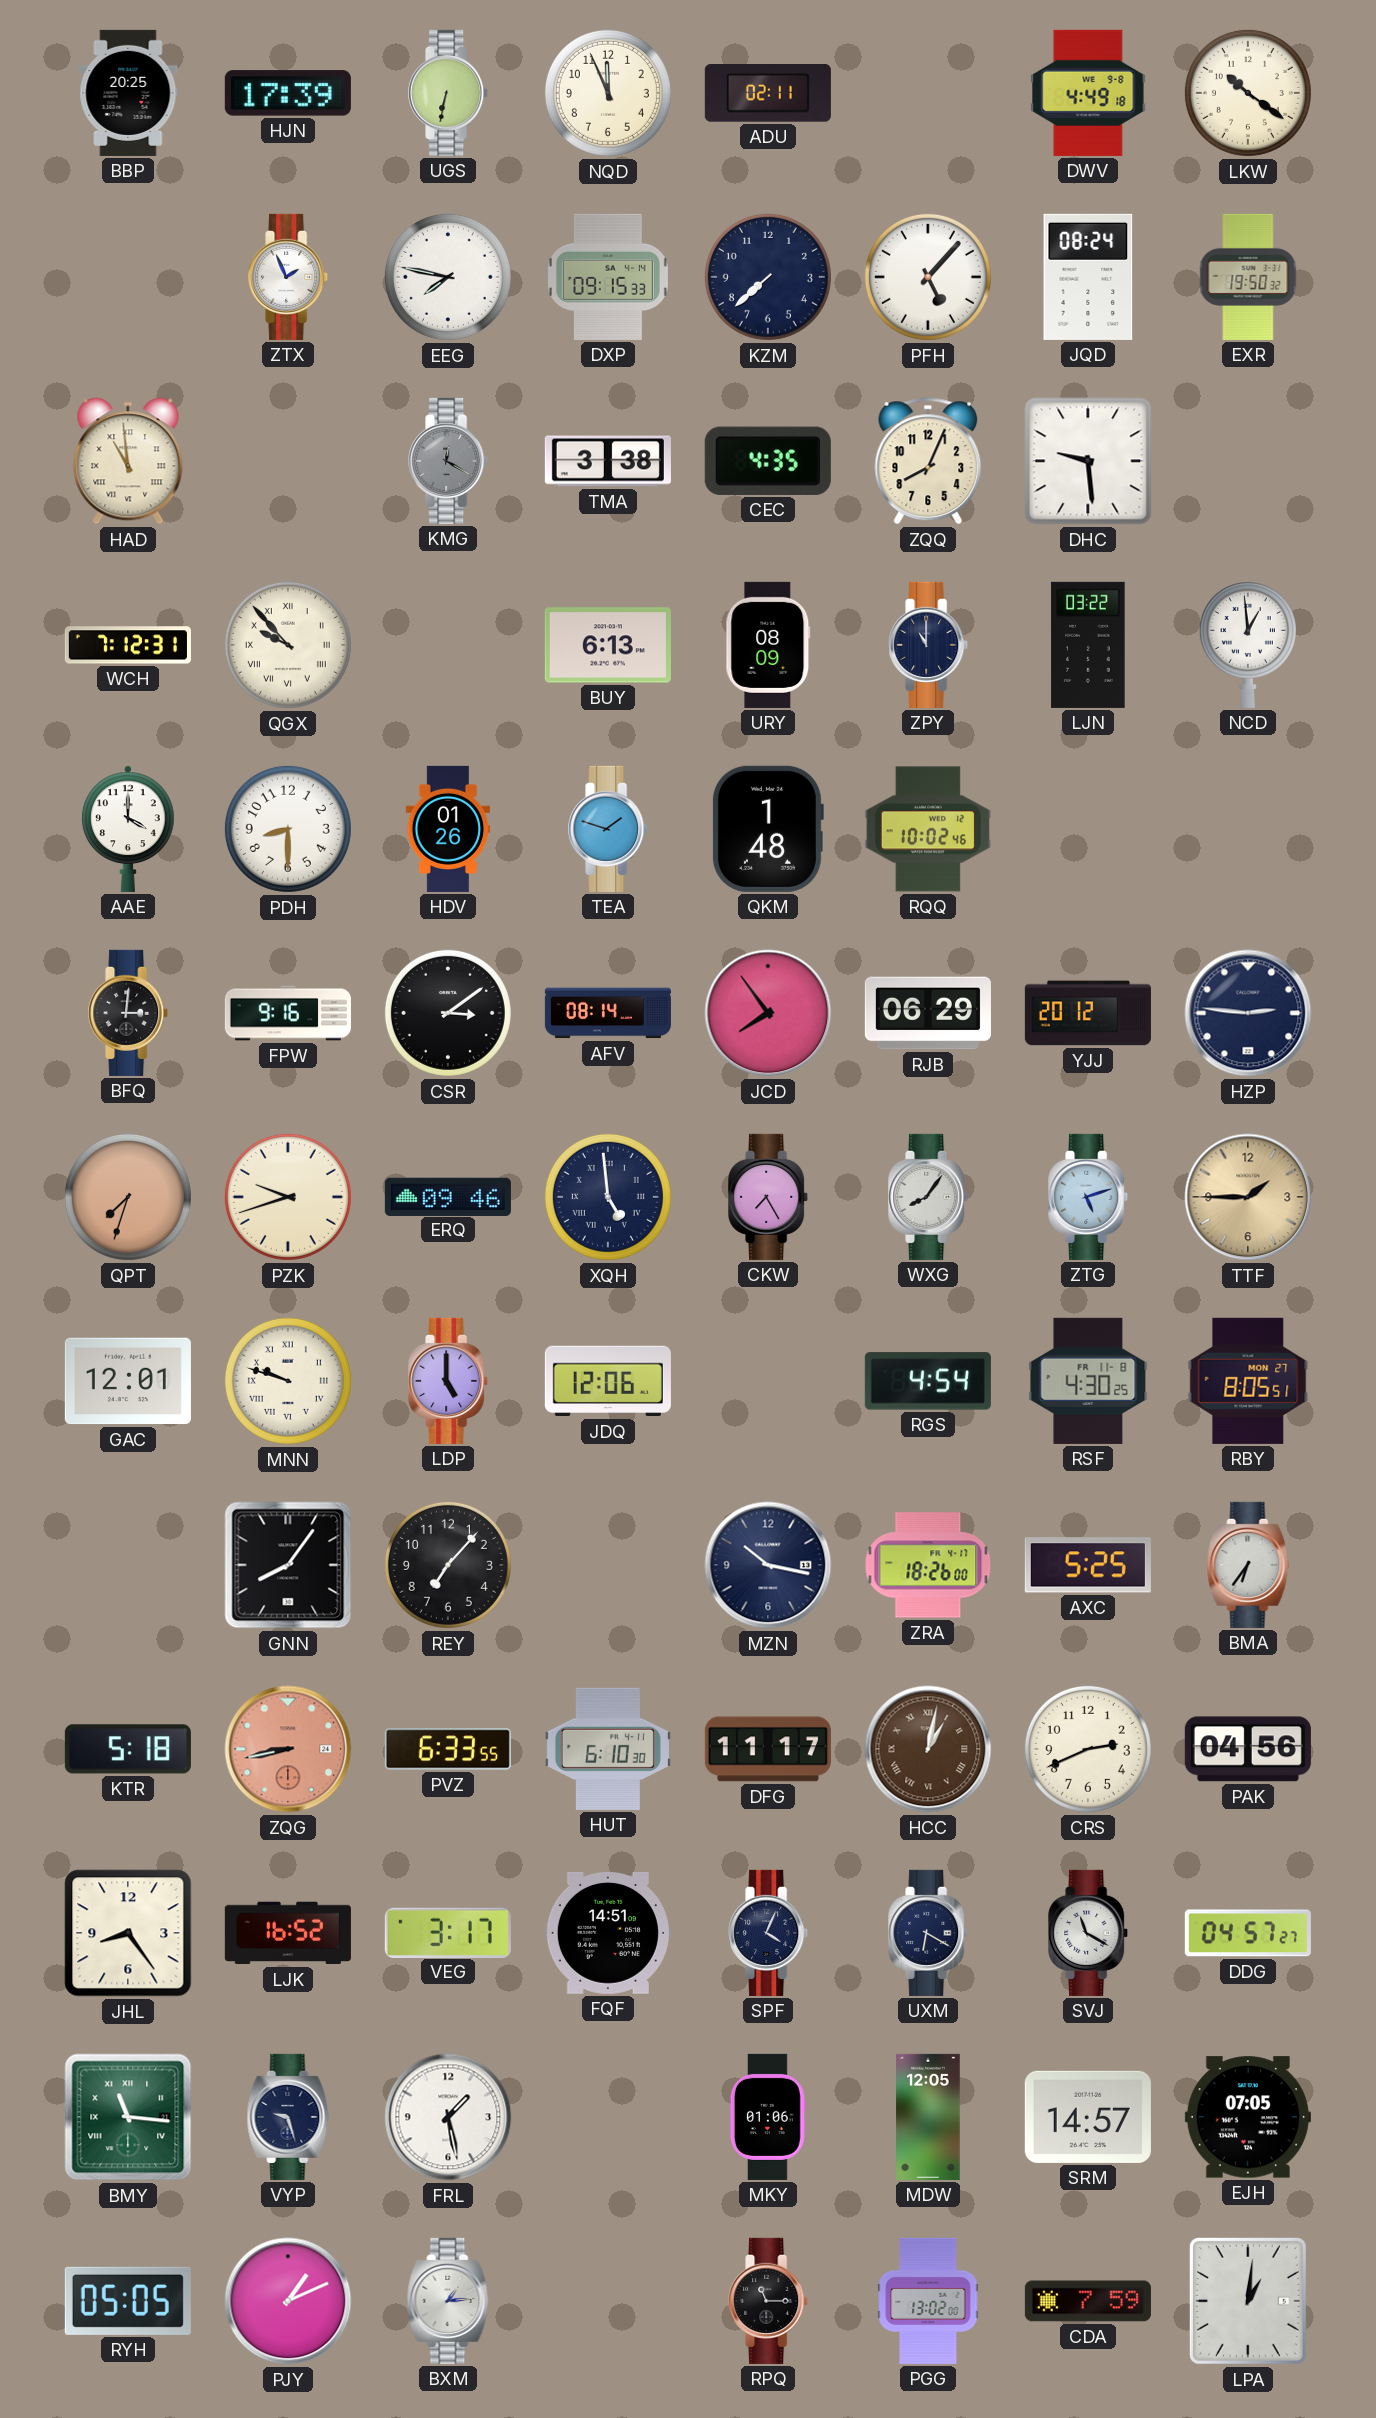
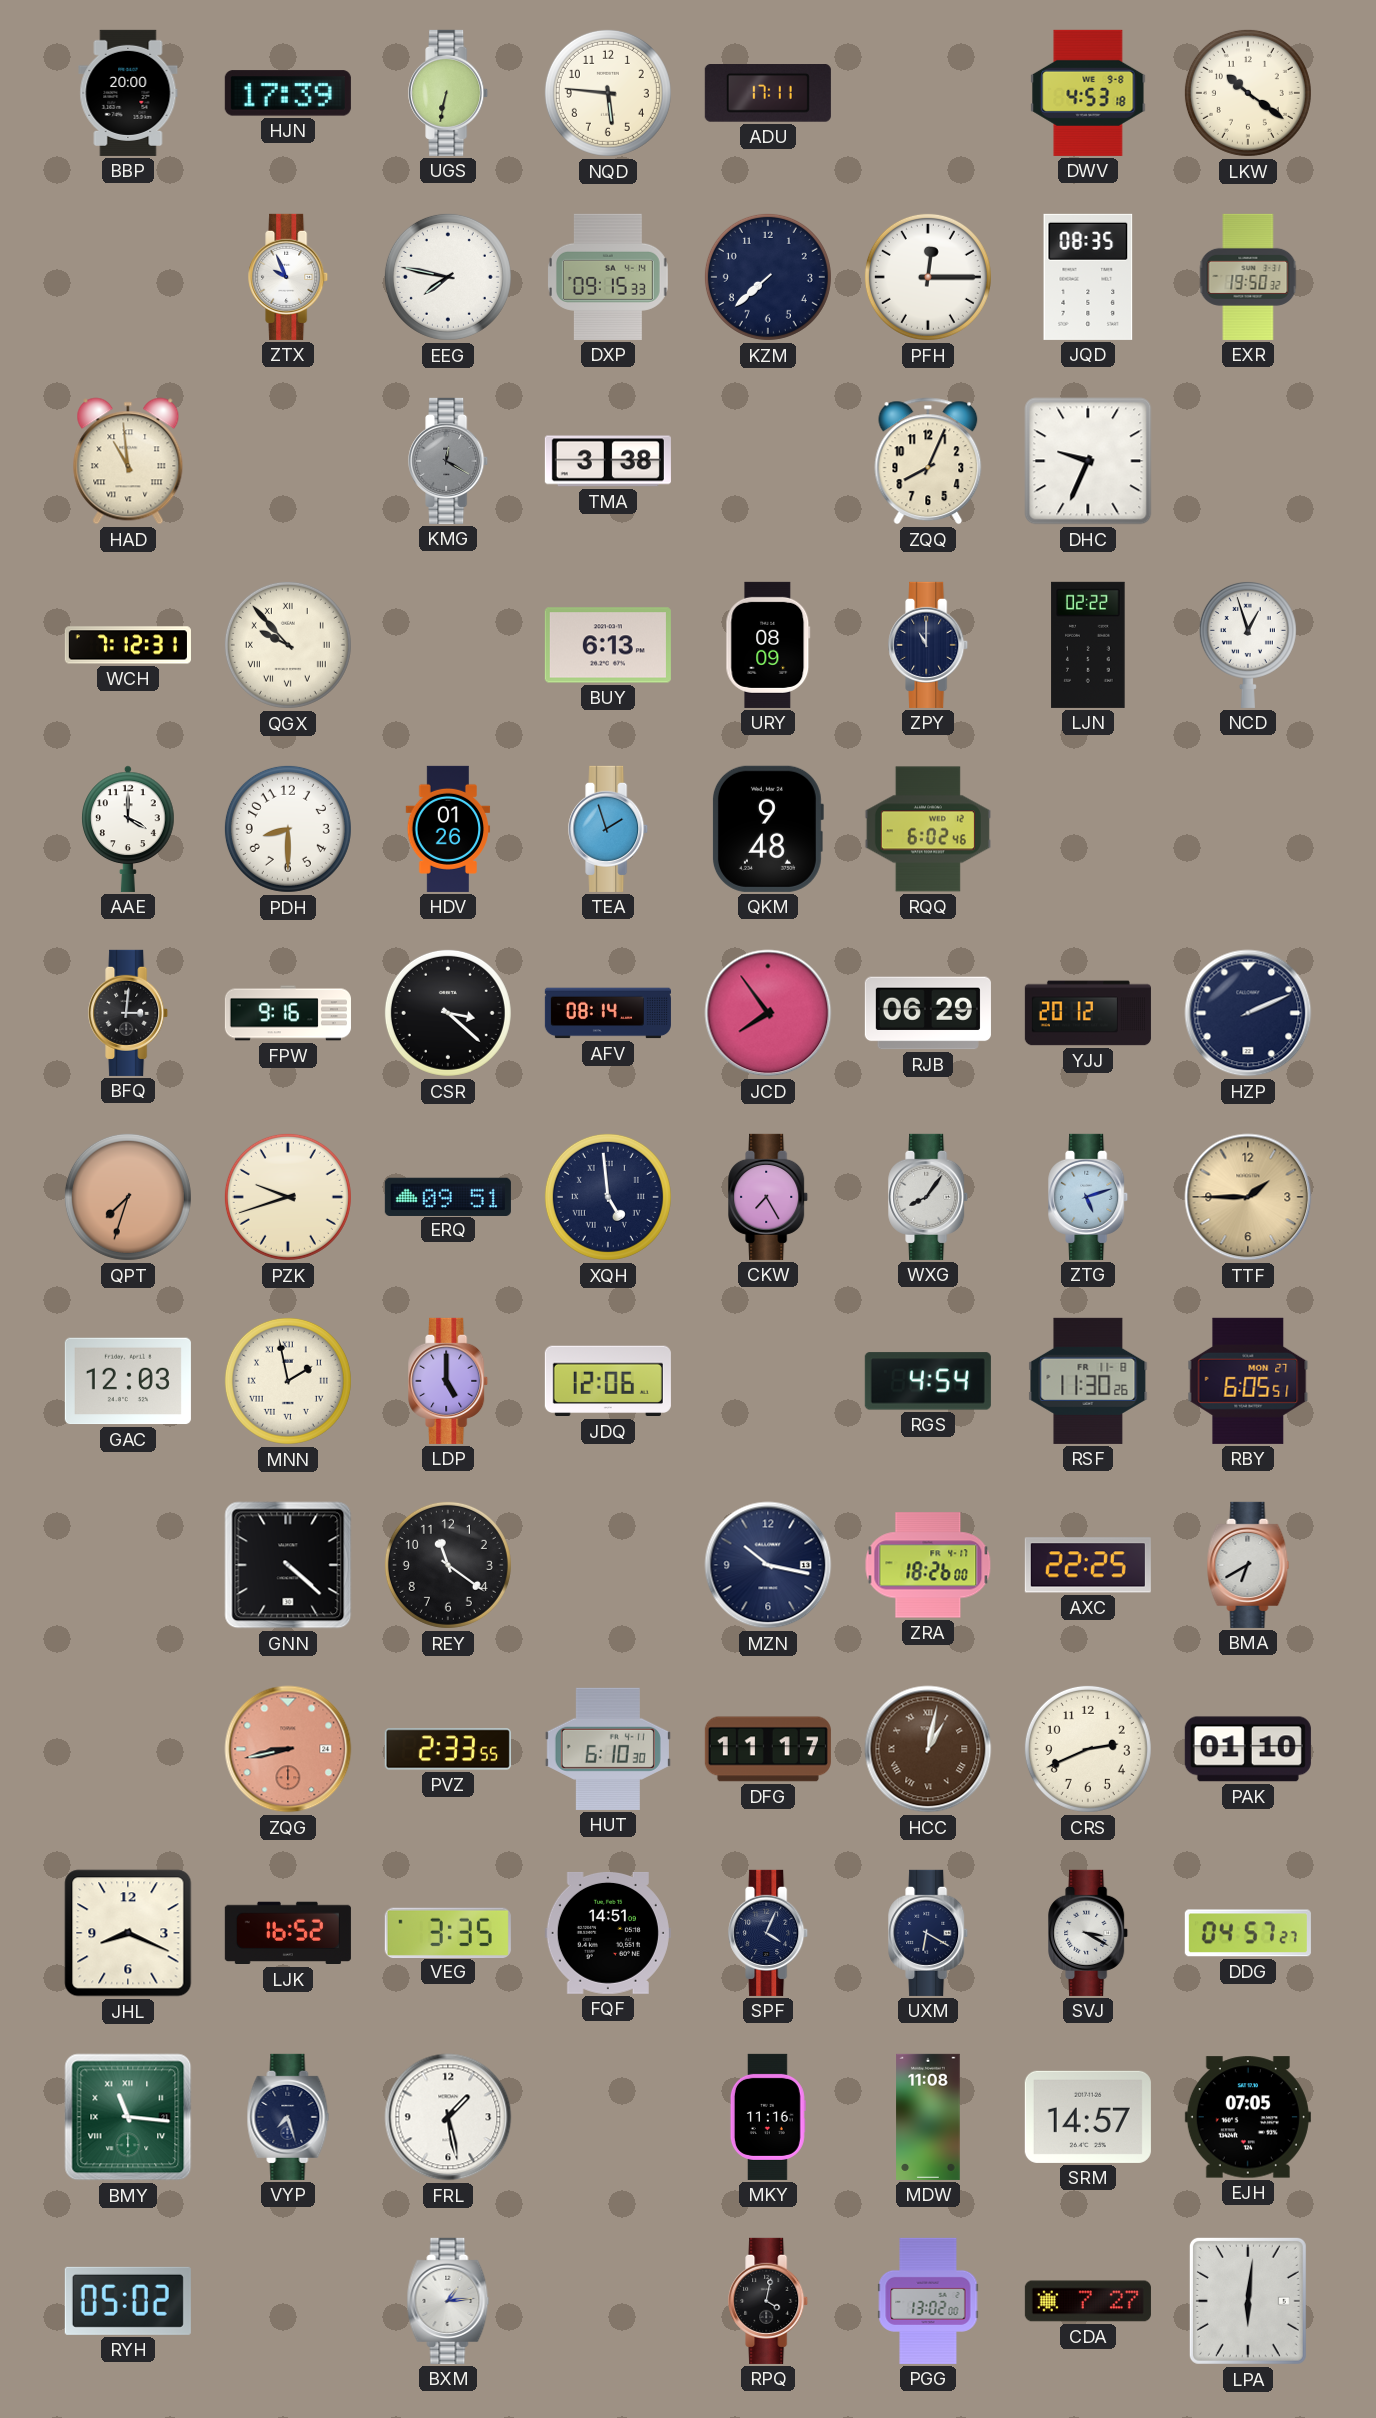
BBP: 20:25 -> 20:00 (128, 93)
NQD: 11:56 -> 5:46 (608, 93)
ADU: 02:11 -> 17:11 (768, 94)
DWV: 4:49 -> 4:53 (1088, 93)
ZTX: 1:56 -> 9:56 (289, 277)
PFH: 5:07 -> 12:15 (928, 277)
JQD: 08:24 -> 08:35 (1088, 277)
CEC: 4:35 -> none (768, 461)
DHC: 9:29 -> 9:34 (1088, 461)
LJN: 03:22 -> 02:22 (1088, 645)
NCD: 12:59 -> 12:57 (1248, 644)
TEA: 1:48 -> 1:57 (609, 829)
QKM: 1:48 -> 9:48 (767, 829)
RQQ: 10:02 -> 6:02 (928, 829)
CSR: 3:09 -> 3:22 (448, 1013)
HZP: 2:46 -> 2:11 (1248, 1013)
ERQ: 09:46 -> 09:51 (448, 1196)
GAC: 12:01 -> 12:03 (128, 1381)
MNN: 9:48 -> 1:58 (288, 1381)
RSF: 4:30 -> 11:30 (1088, 1381)
RBY: 8:05 -> 6:05 (1248, 1381)
GNN: 8:06 -> 4:22 (288, 1565)
REY: 7:07 -> 11:21 (448, 1565)
AXC: 5:25 -> 22:25 (1088, 1565)
BMA: 6:36 -> 6:40 (1248, 1565)
KTR: 5:18 -> none (128, 1749)
PVZ: 6:33 -> 2:33 (448, 1749)
PAK: 04:56 -> 01:10 (1248, 1749)
JHL: 8:24 -> 8:19 (128, 1933)
VEG: 3:17 -> 3:35 (448, 1932)
SVJ: 11:20 -> 3:20 (1089, 1933)
VYP: 9:27 -> 7:27 (288, 2117)
MKY: 01:06 -> 11:16 (768, 2117)
MDW: 12:05 -> 11:08 (928, 2117)
RYH: 05:05 -> 05:02 (128, 2301)
PJY: 1:11 -> none (288, 2301)
RPQ: 11:15 -> 4:02 (769, 2301)
CDA: 7:59 -> 7:27 (1088, 2301)
LPA: 1:01 -> 6:01 (1248, 2301)
